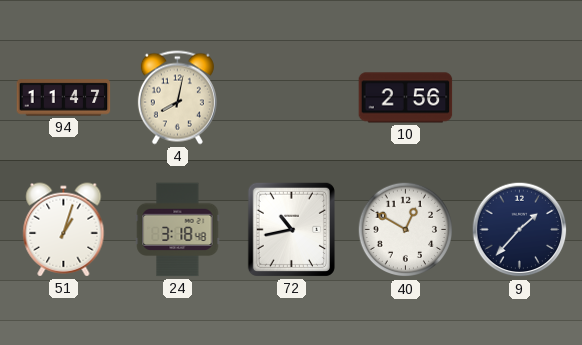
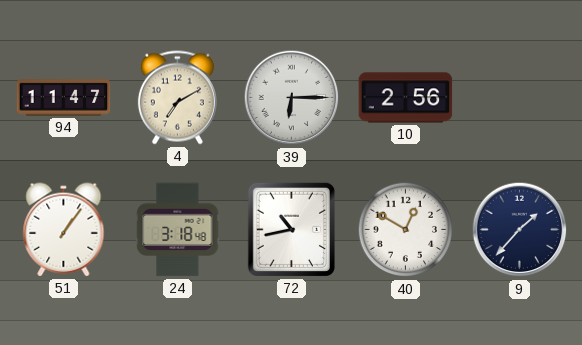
4: 8:02 -> 7:10 (177, 98)
39: none -> 6:15 (292, 98)
51: 1:03 -> 1:06 (64, 230)
